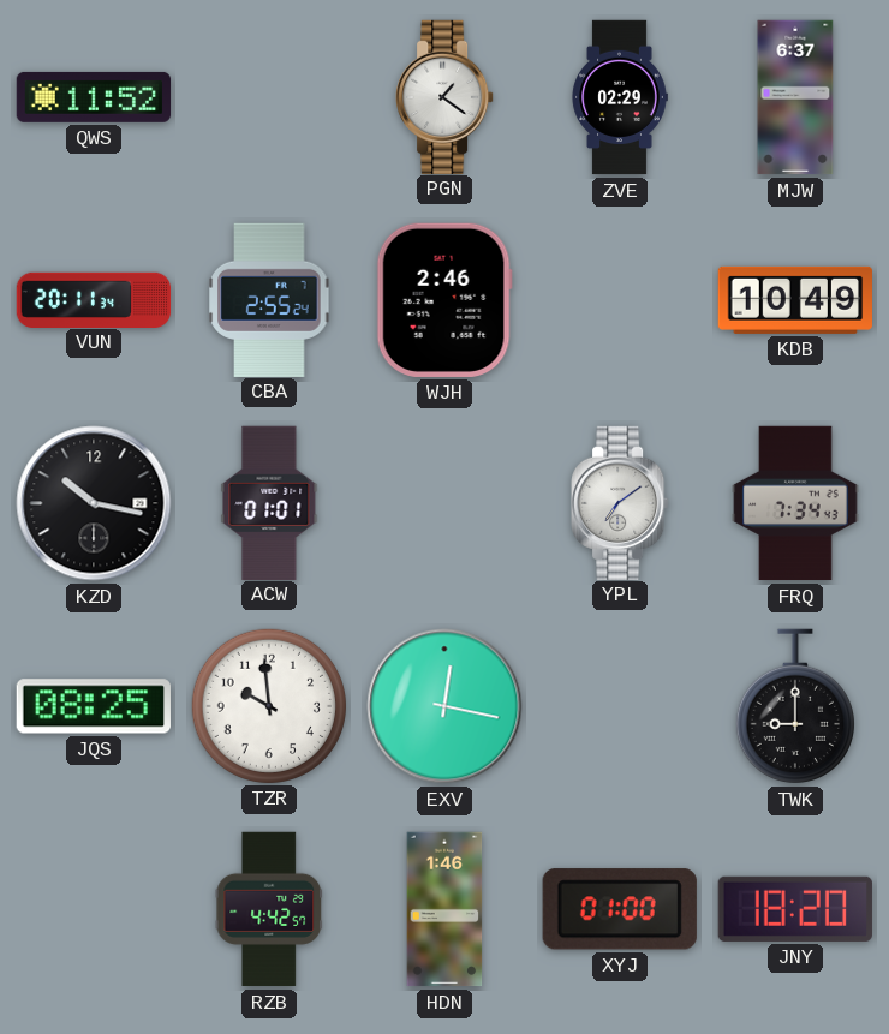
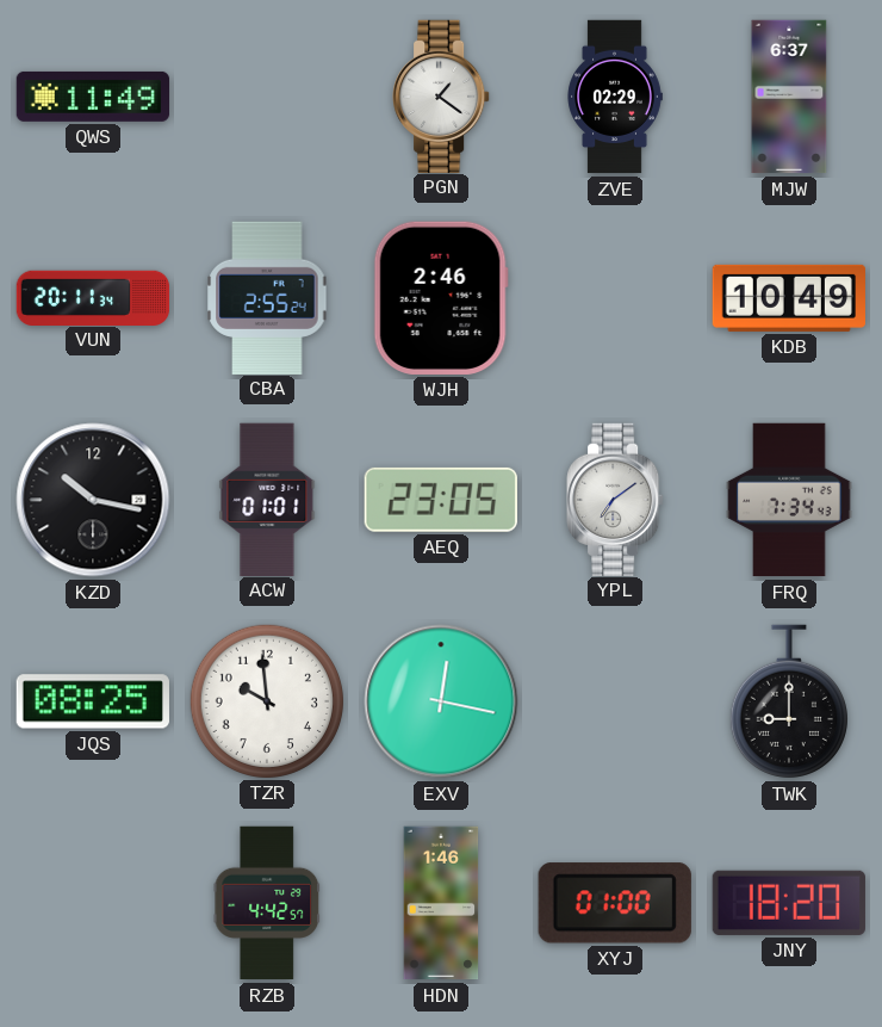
QWS: 11:52 -> 11:49 (93, 97)
AEQ: none -> 23:05 (441, 500)
